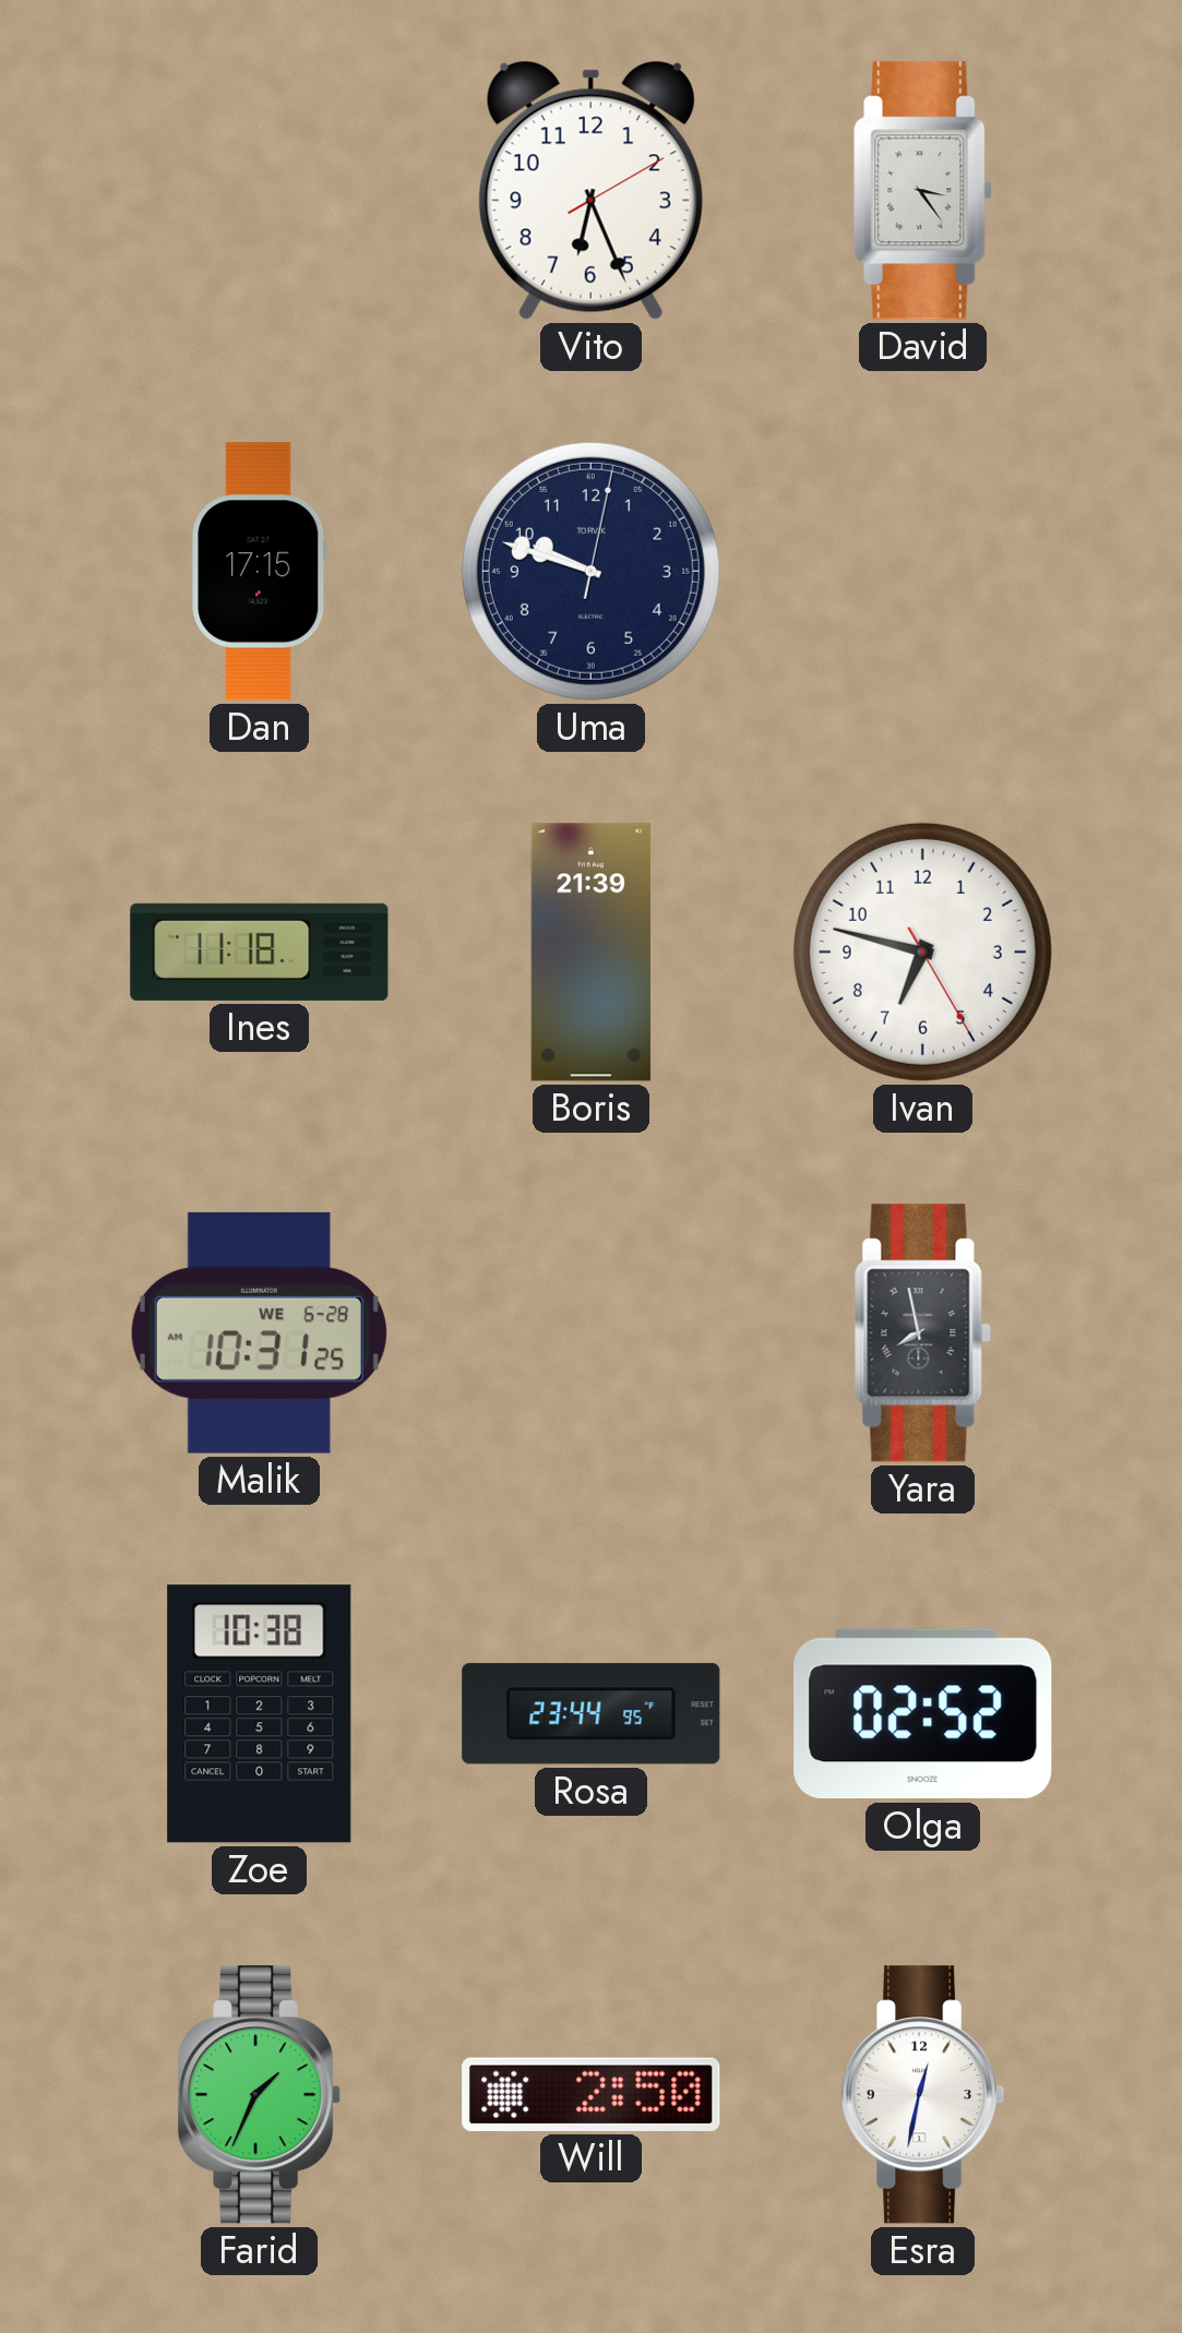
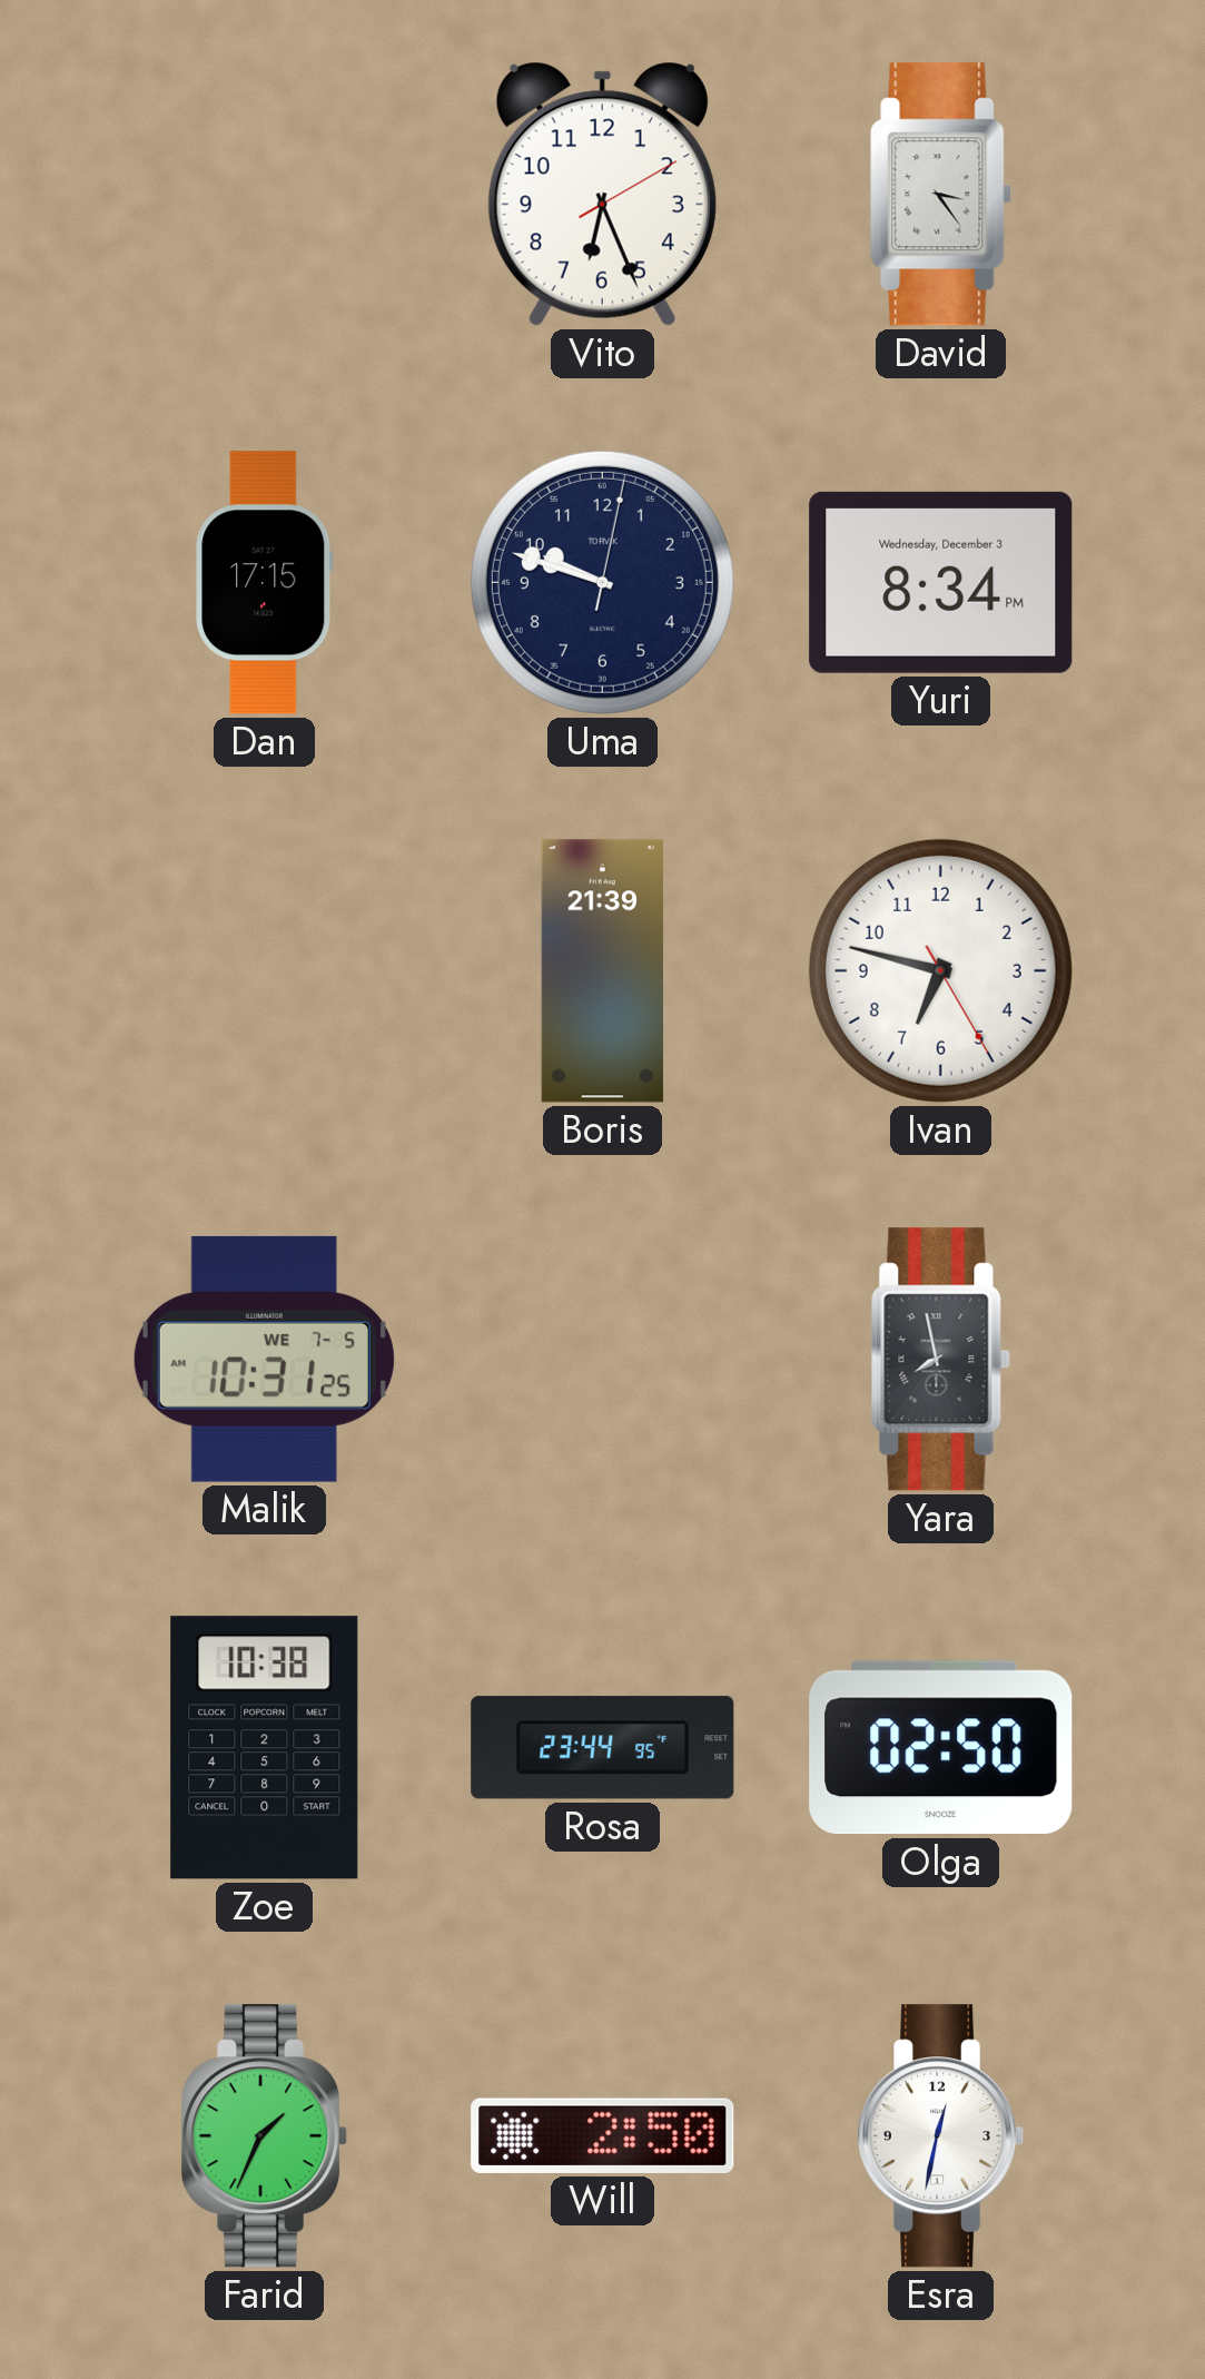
Yuri: none -> 8:34 (941, 582)
Ines: 11:18 -> none (260, 952)
Malik date: WE 6-28 -> WE 7-5 (264, 1359)
Olga: 02:52 -> 02:50 (941, 1748)
